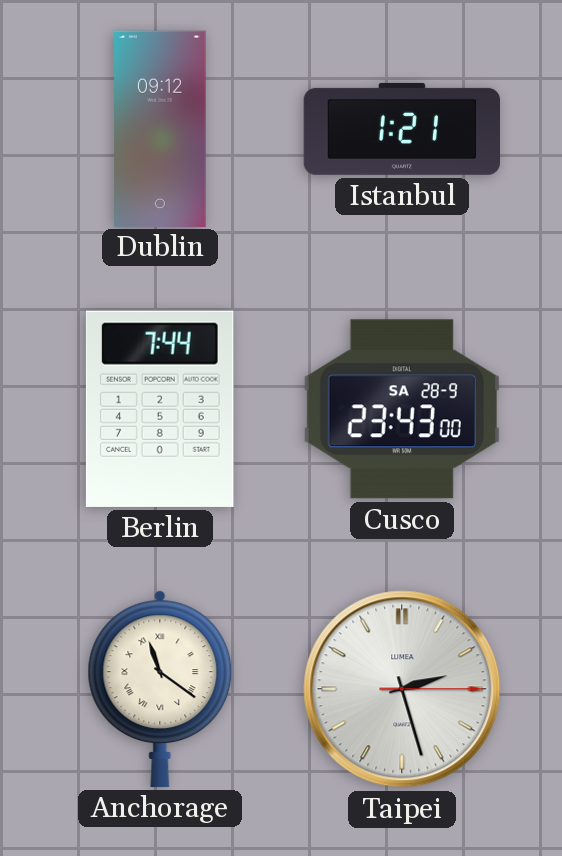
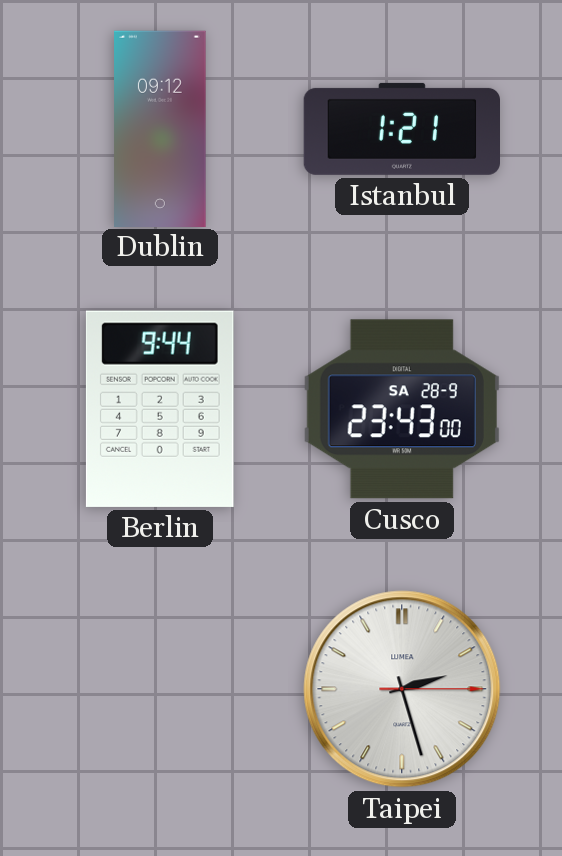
Berlin: 7:44 -> 9:44 (160, 409)
Anchorage: 11:21 -> none (160, 689)
